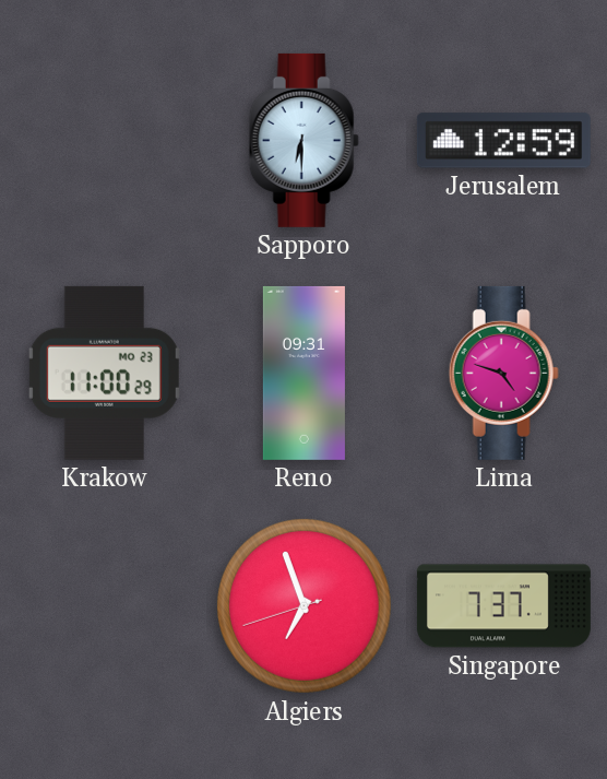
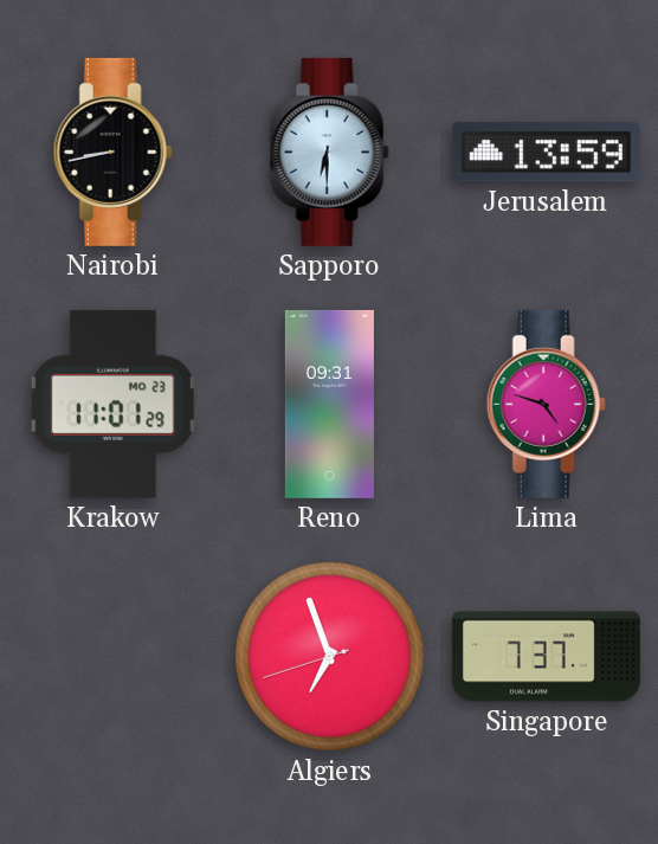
Nairobi: none -> 8:43 (112, 152)
Jerusalem: 12:59 -> 13:59 (546, 153)
Krakow: 11:00 -> 11:01 (112, 404)
